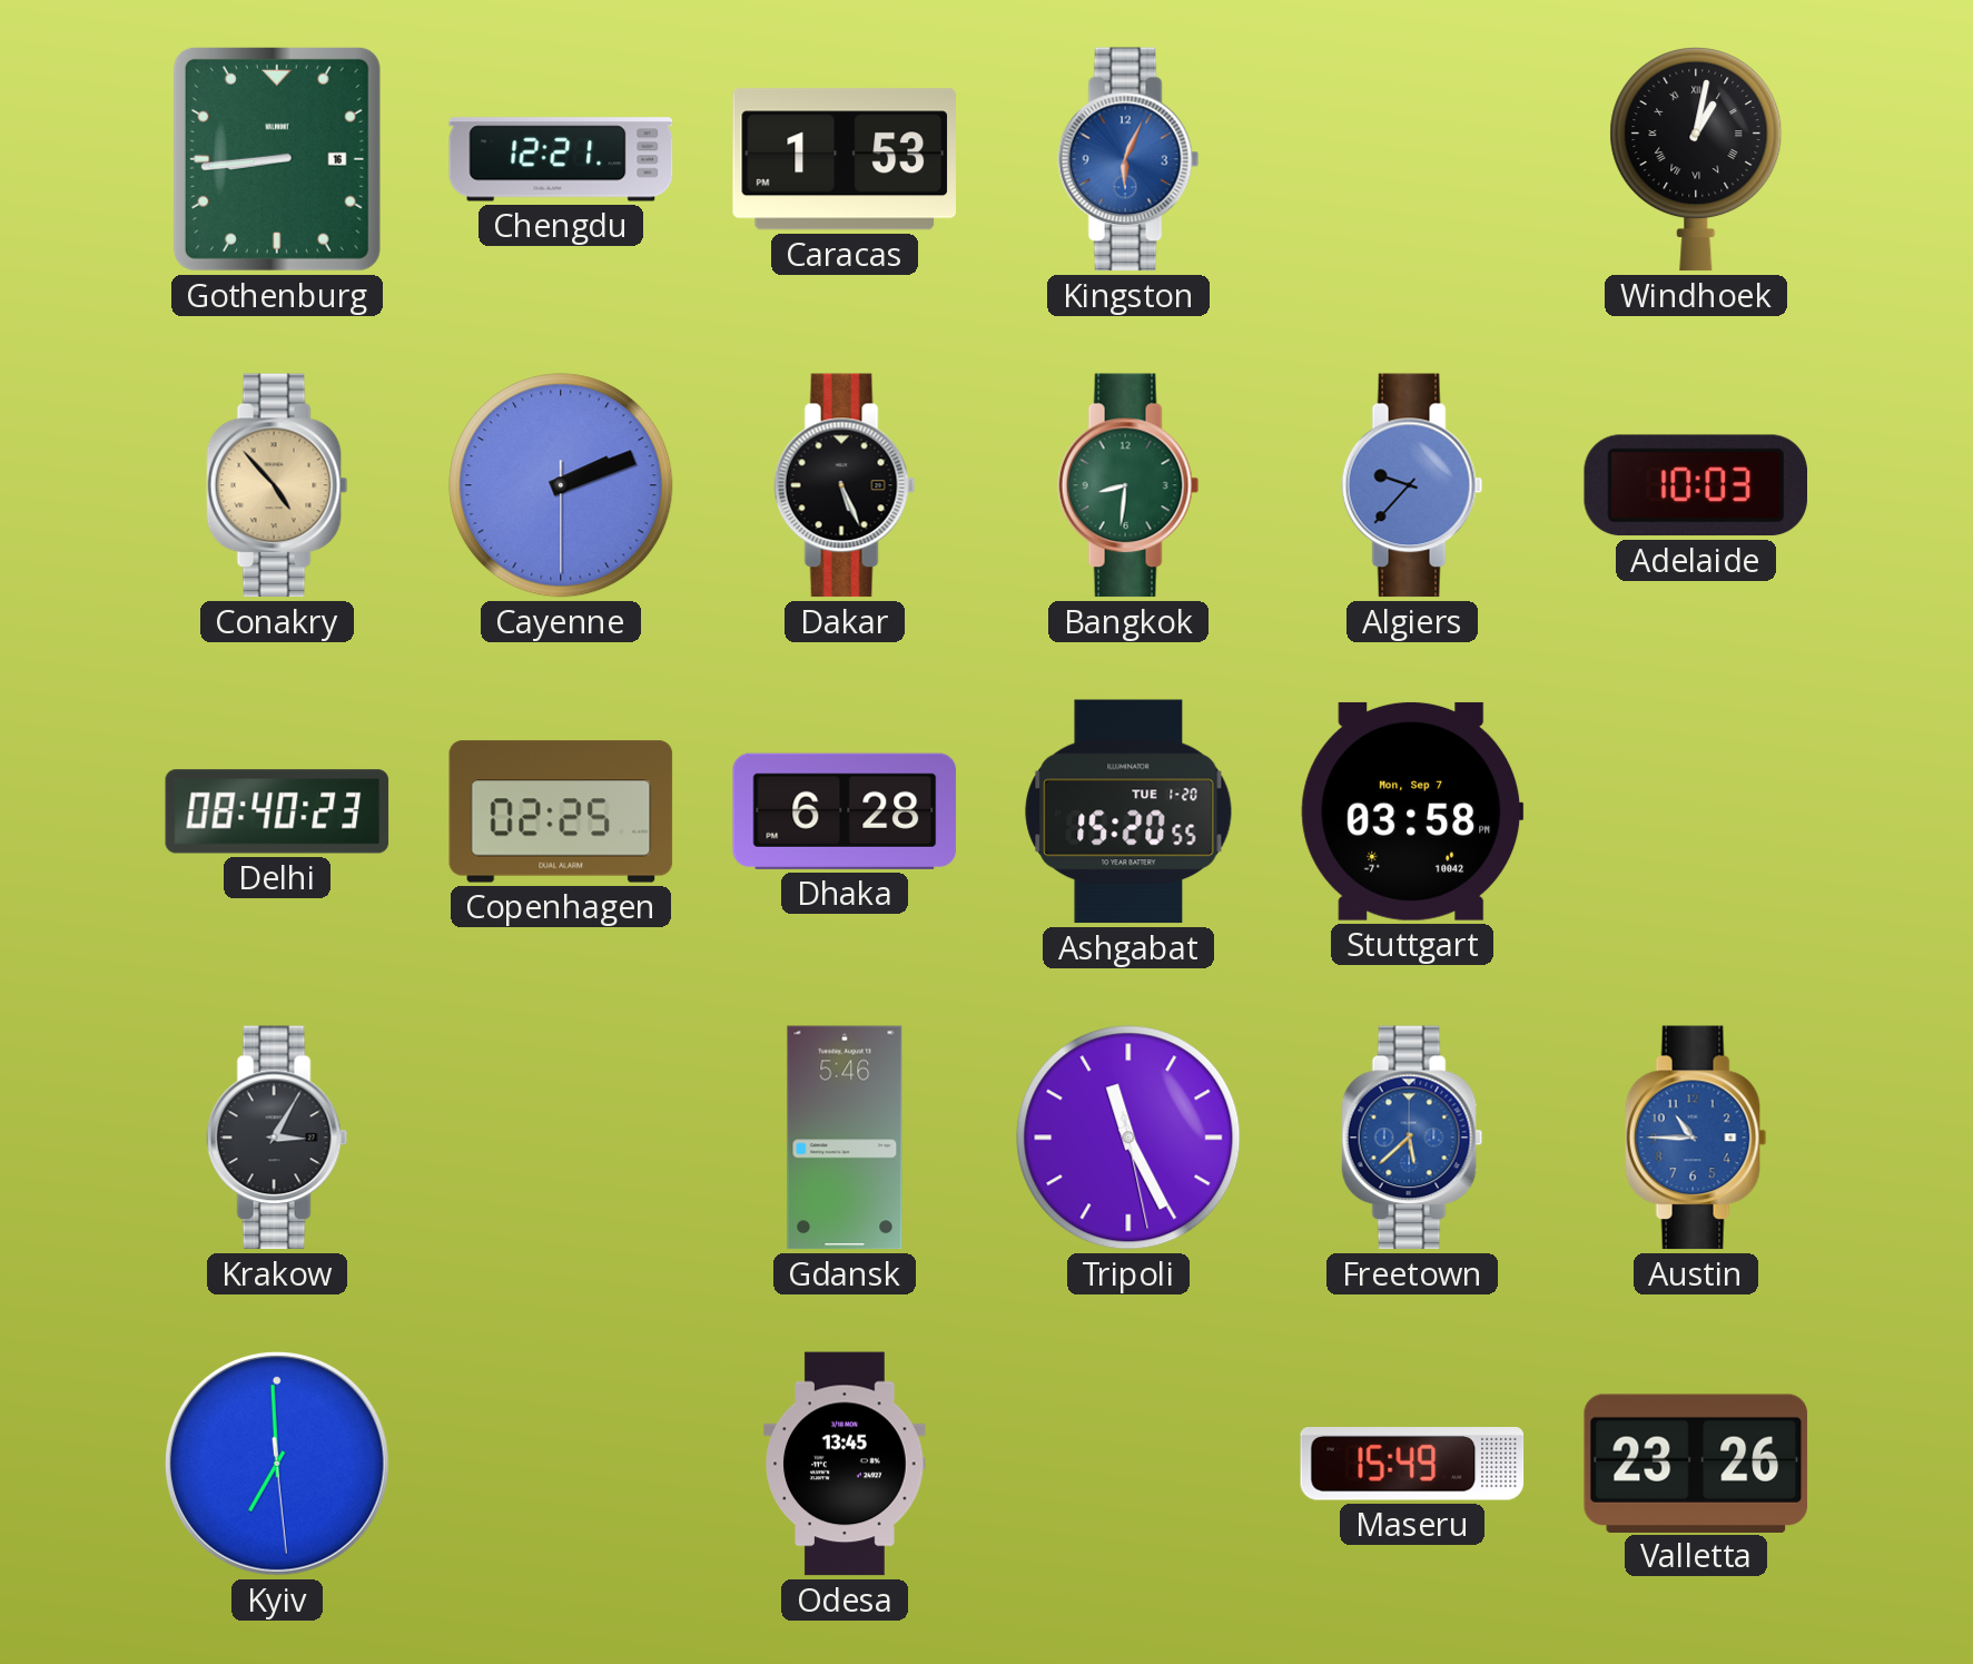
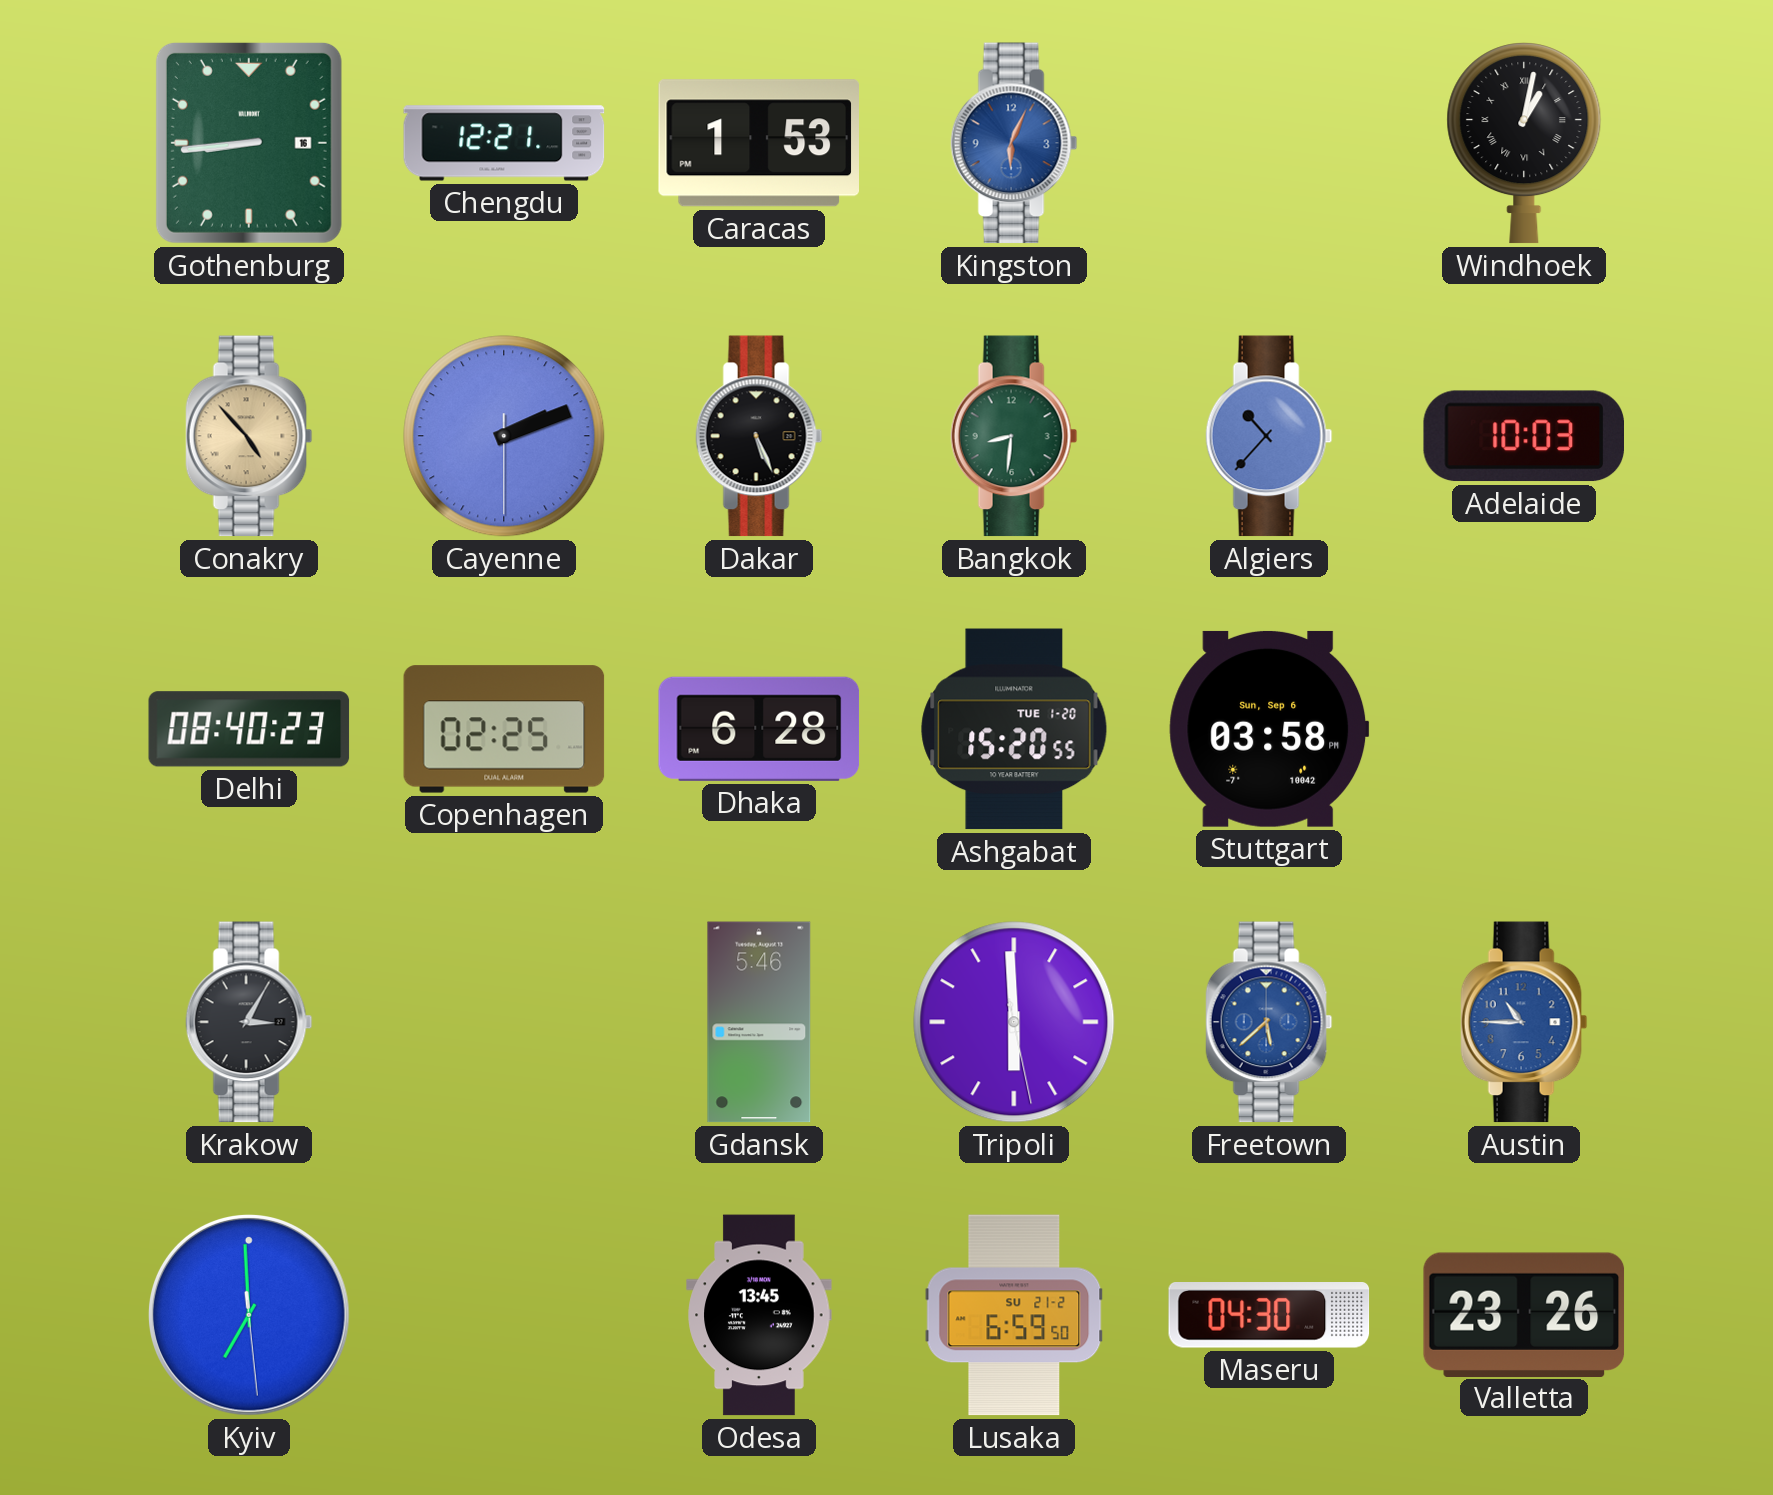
Algiers: 9:37 -> 10:37 (1269, 436)
Stuttgart date: Mon, Sep 7 -> Sun, Sep 6 (1269, 729)
Tripoli: 11:25 -> 5:59 (1014, 1022)
Lusaka: none -> 6:59 (1014, 1315)
Maseru: 15:49 -> 04:30 (1269, 1315)
